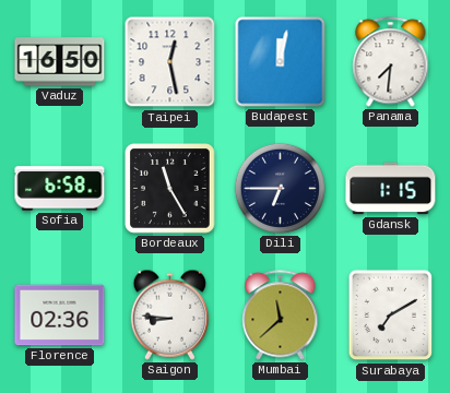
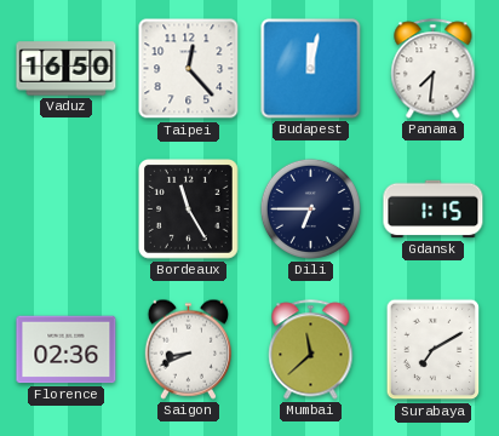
Taipei: 12:28 -> 12:23 (189, 69)
Sofia: 6:58 -> none (60, 189)
Saigon: 8:46 -> 8:41 (188, 349)
